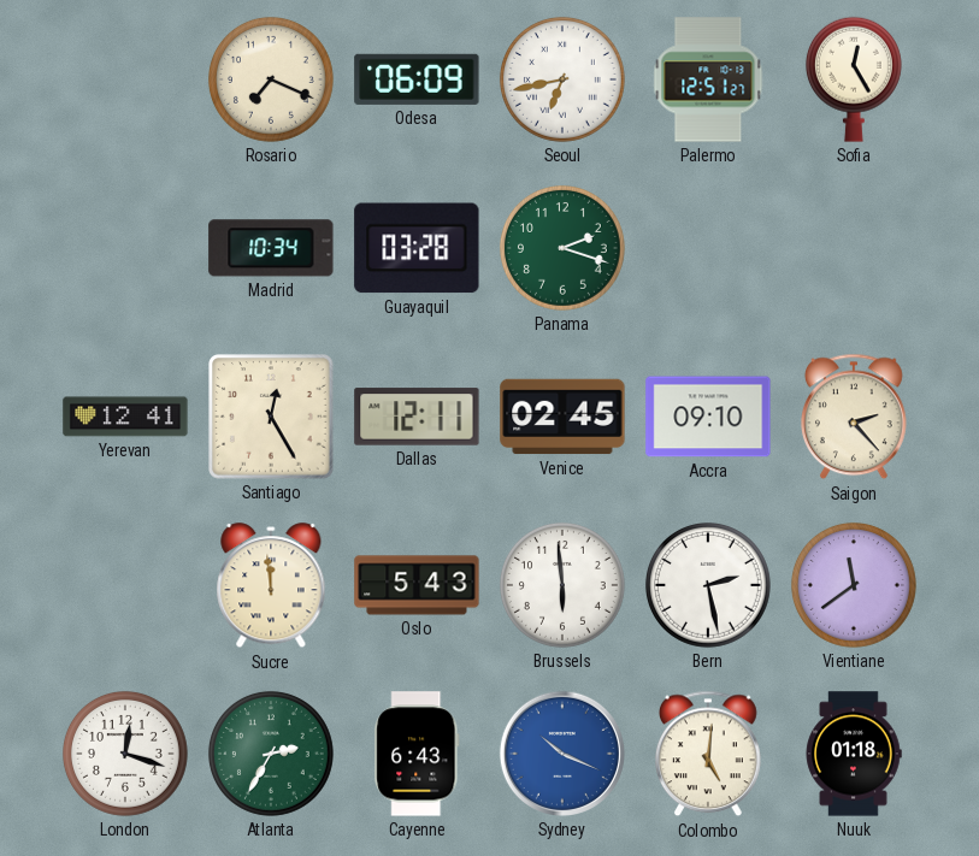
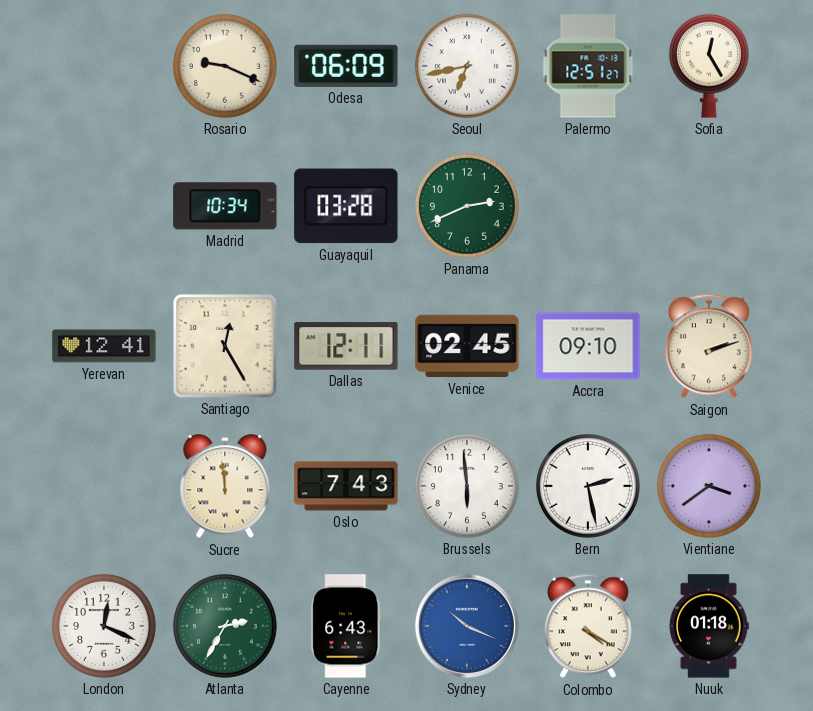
Rosario: 7:19 -> 9:19 (225, 66)
Panama: 2:18 -> 2:41 (467, 206)
Saigon: 2:23 -> 2:12 (710, 346)
Oslo: 5:43 -> 7:43 (346, 486)
Vientiane: 11:39 -> 3:39 (709, 486)
London: 12:18 -> 12:19 (104, 626)
Colombo: 5:01 -> 4:20 (589, 626)
